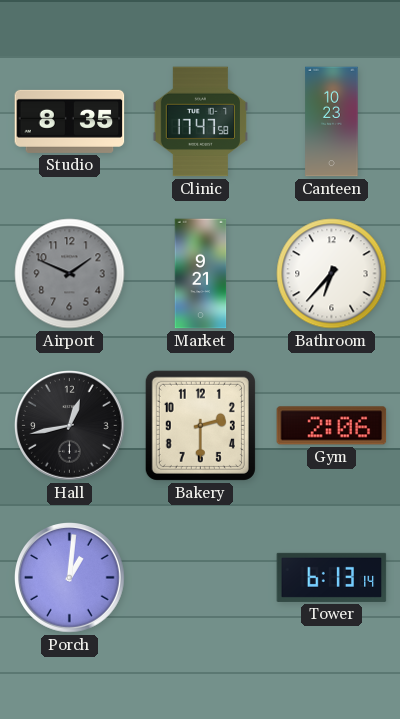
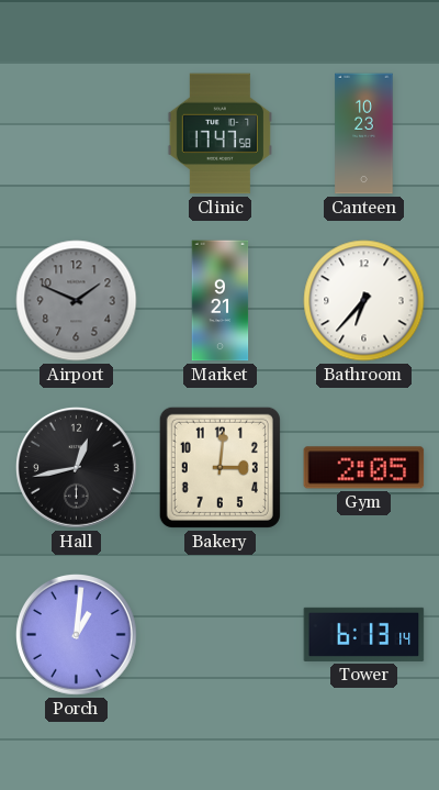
Studio: 8:35 -> none (70, 121)
Bakery: 2:30 -> 3:01 (219, 467)
Gym: 2:06 -> 2:05 (364, 468)
